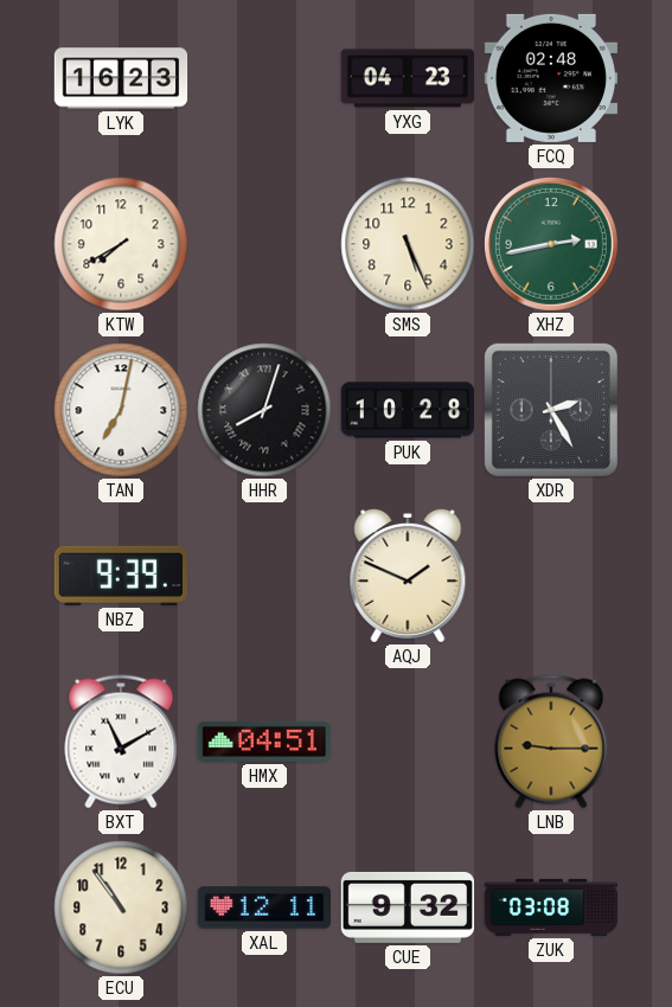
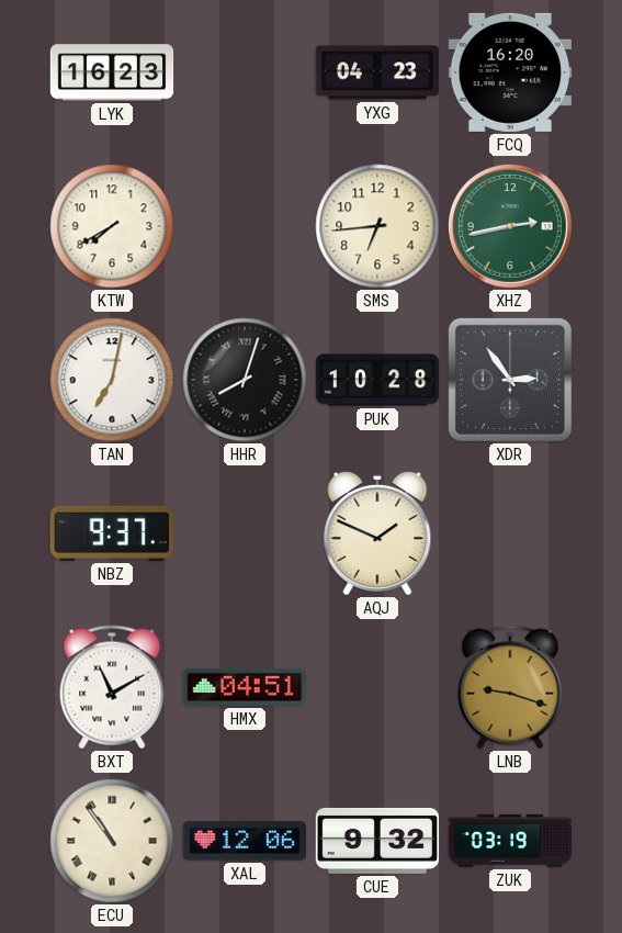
FCQ: 02:48 -> 16:20 (509, 72)
SMS: 5:26 -> 6:44 (377, 226)
XDR: 2:25 -> 2:54 (510, 380)
NBZ: 9:39 -> 9:37 (112, 533)
LNB: 9:15 -> 9:18 (510, 687)
ECU numerals: Arabic -> Roman (112, 841)
XAL: 12:11 -> 12:06 (244, 841)
ZUK: 03:08 -> 03:19 (510, 841)
